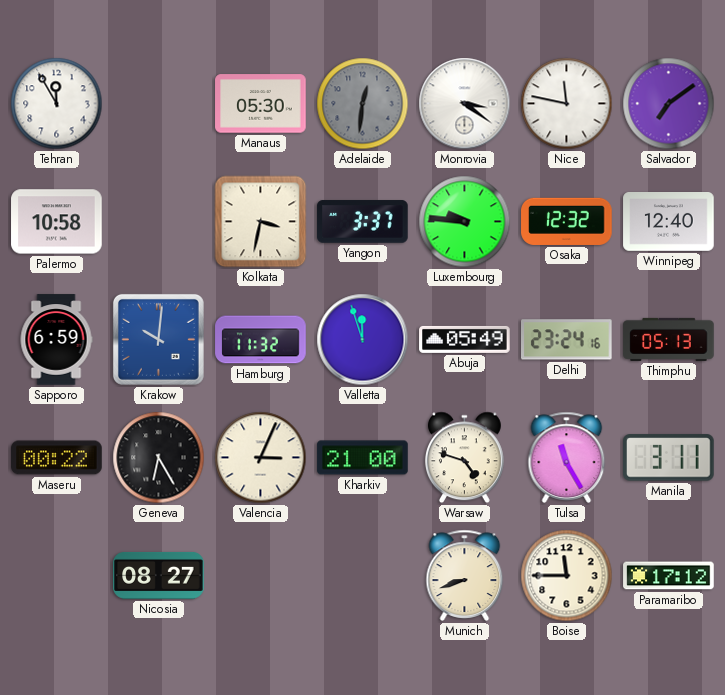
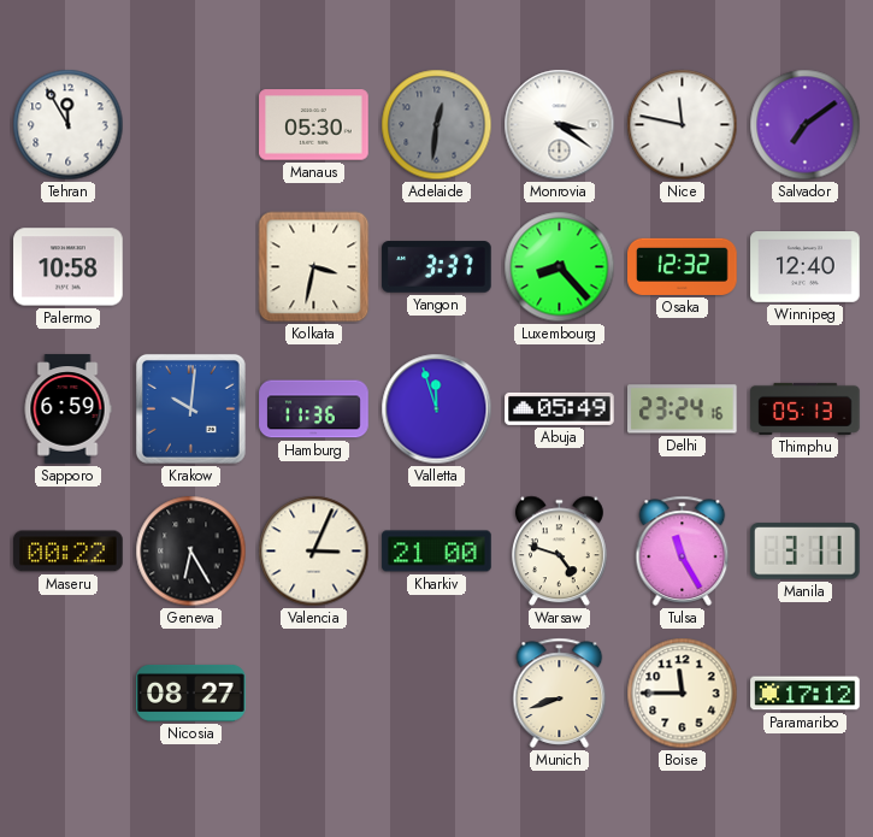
Luxembourg: 9:46 -> 8:23 (560, 267)
Hamburg: 11:32 -> 11:36 (314, 409)
